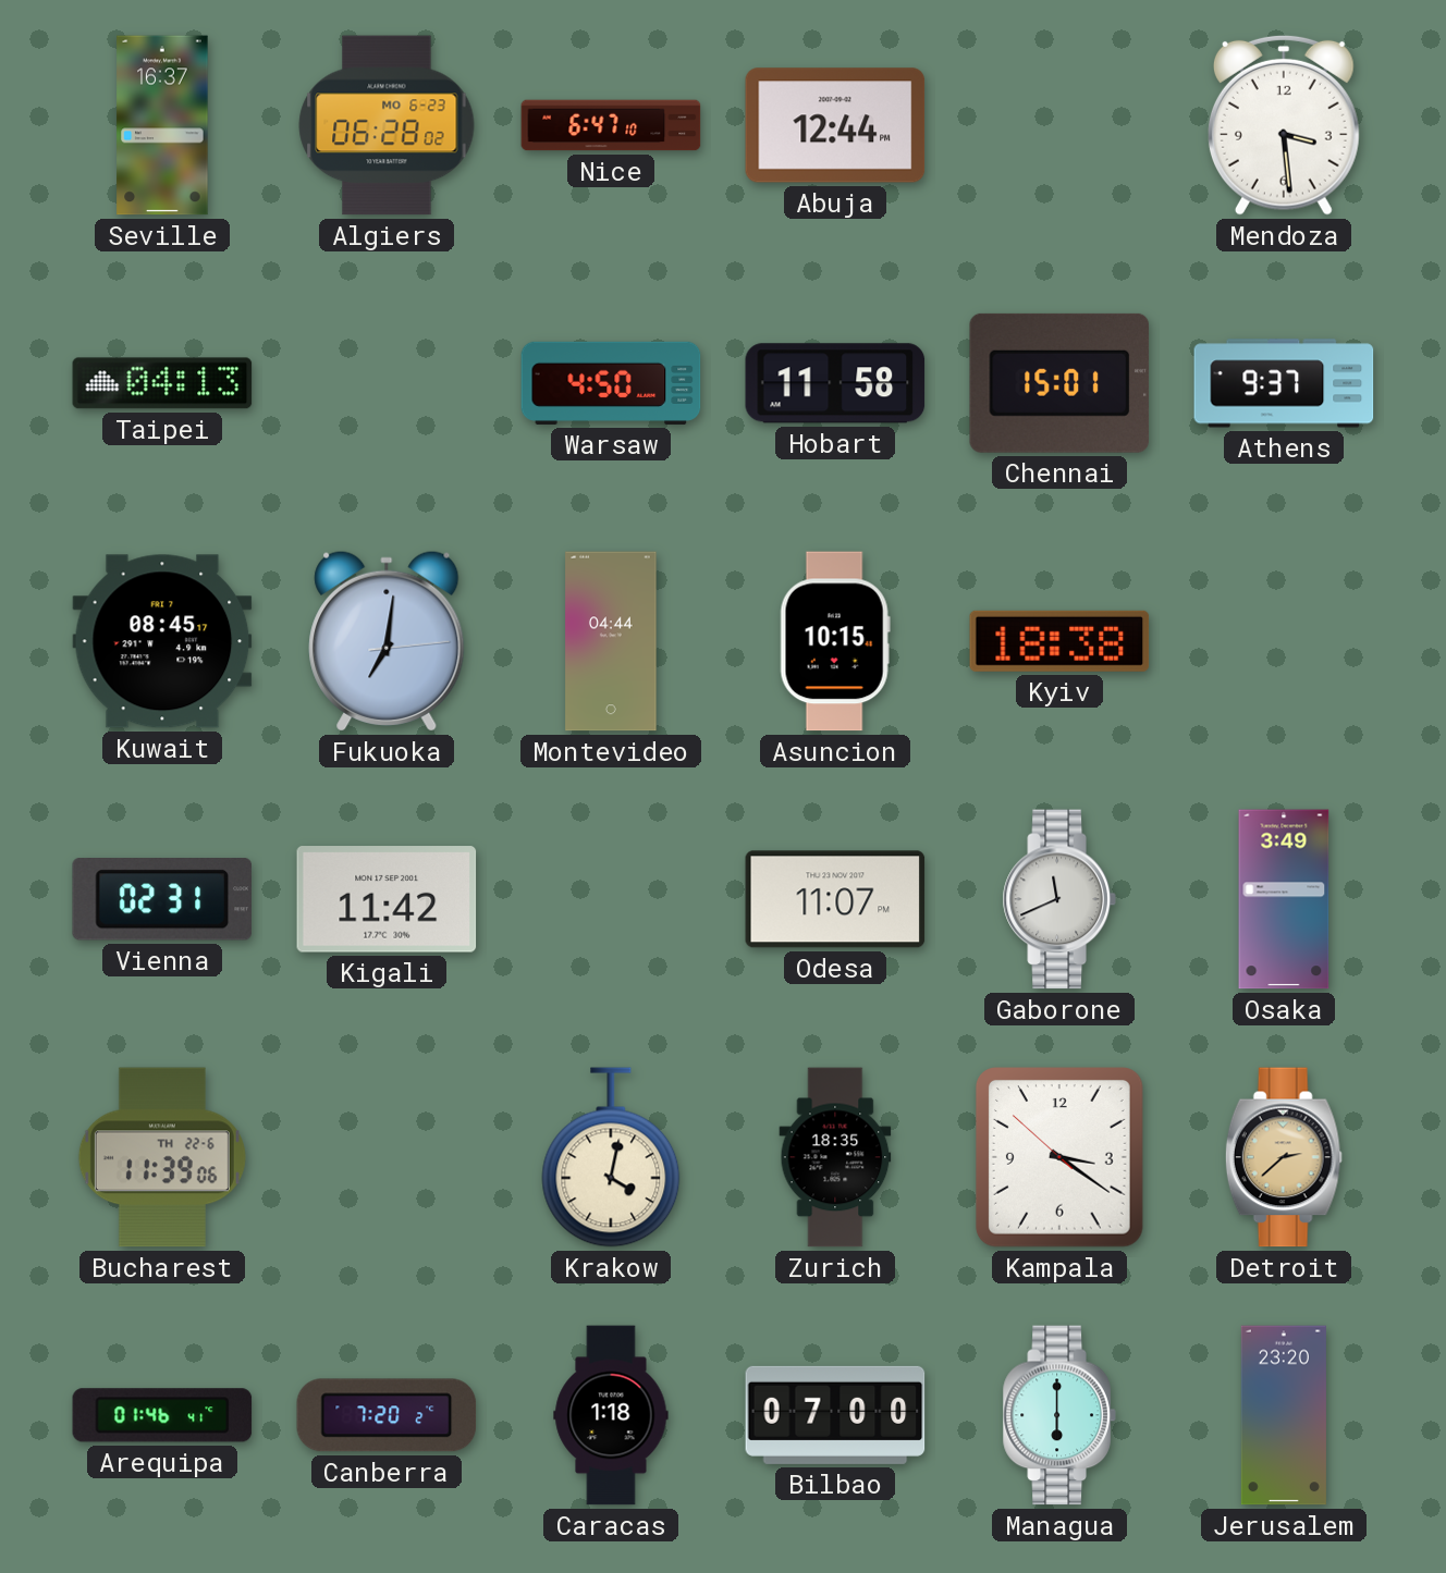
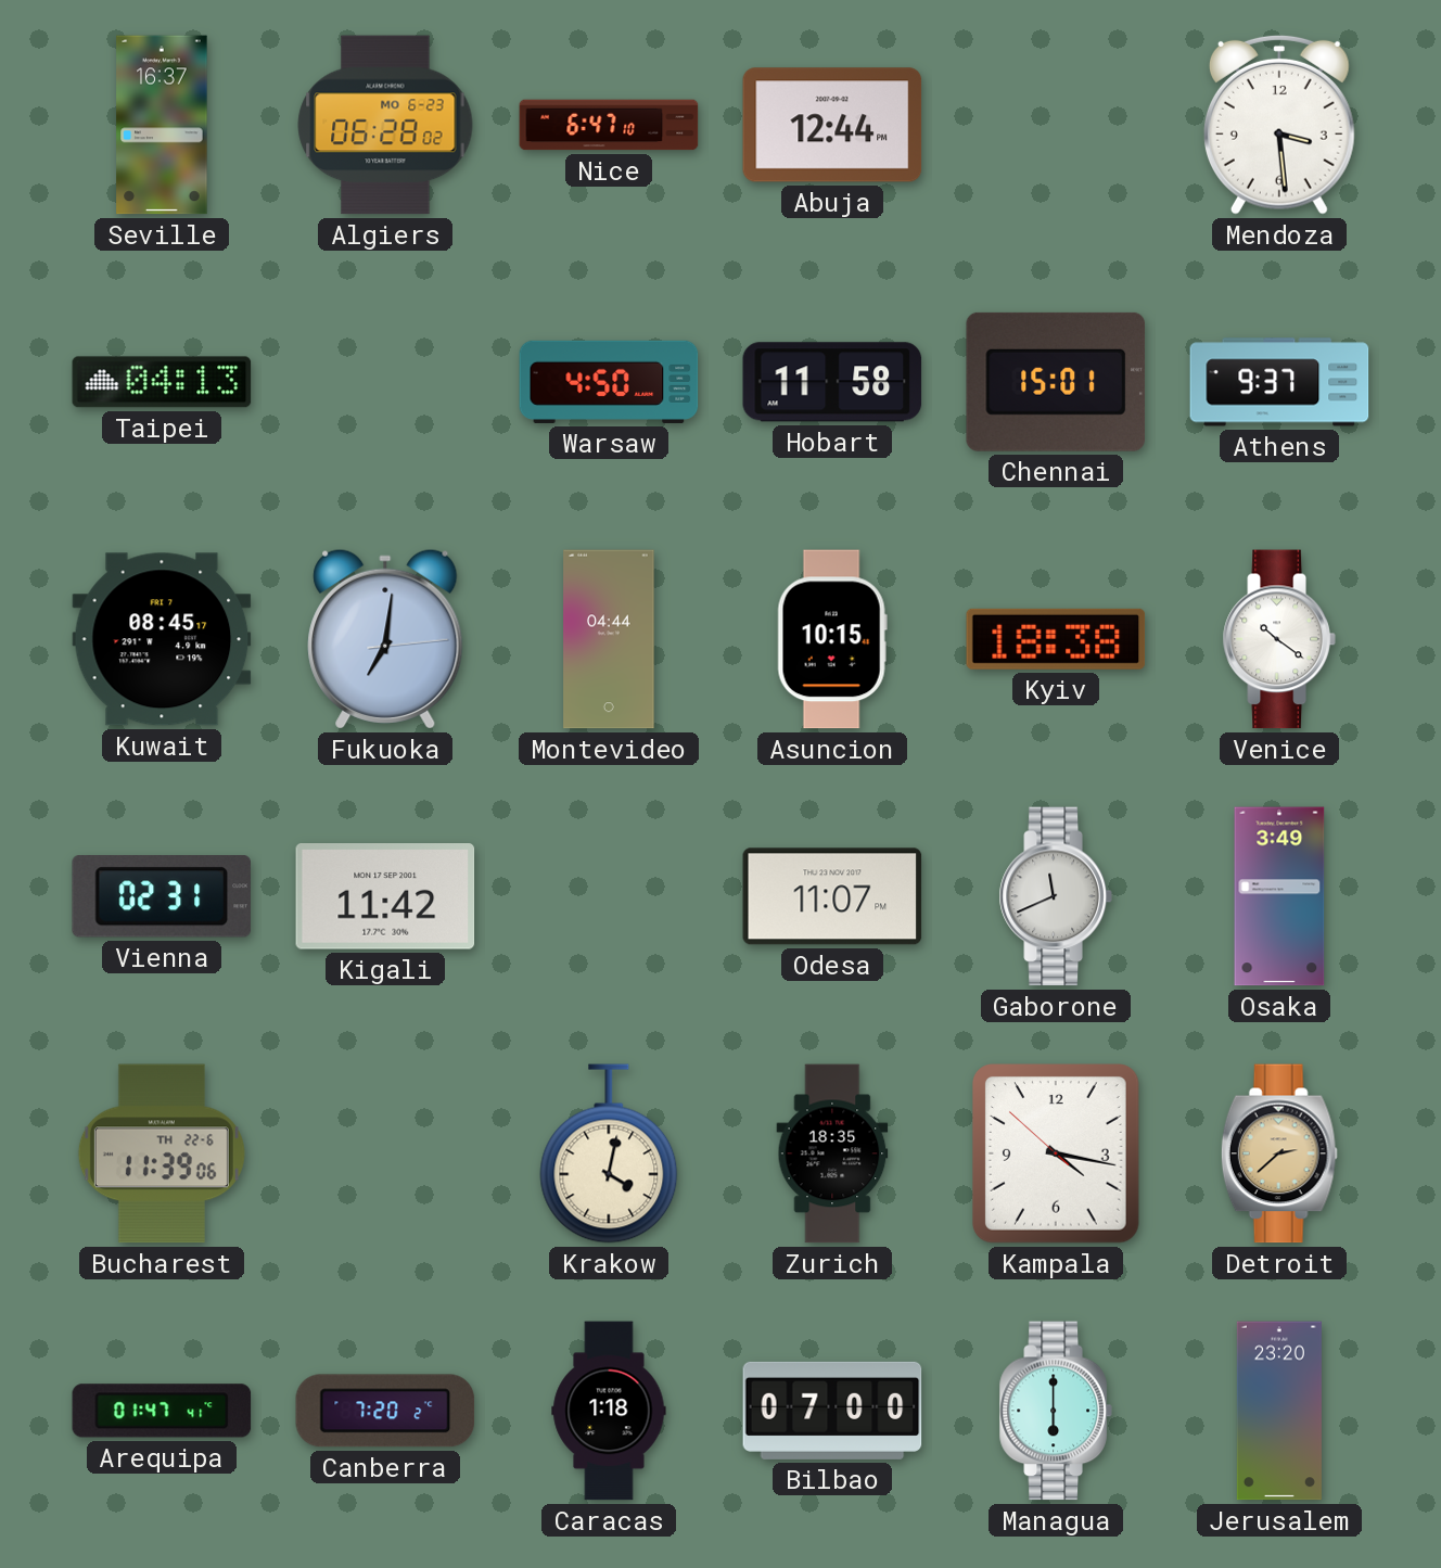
Venice: none -> 10:21 (1279, 639)
Kampala: 3:20 -> 4:16 (1057, 1155)
Arequipa: 01:46 -> 01:47 (162, 1411)
